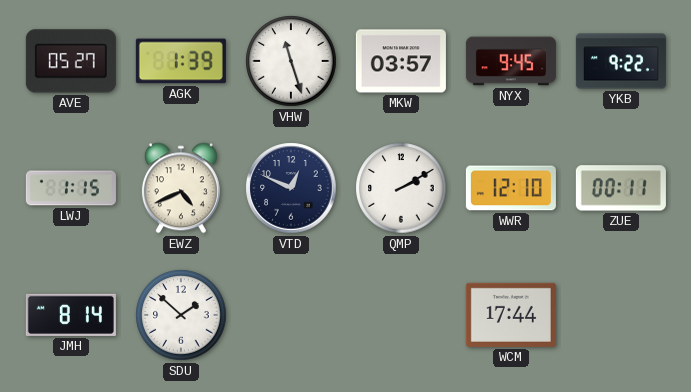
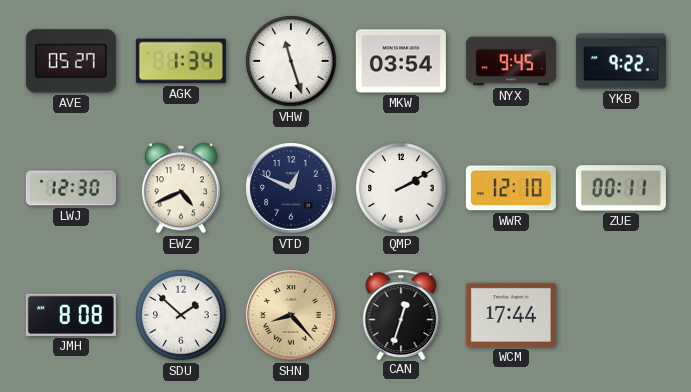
AGK: 1:39 -> 1:34 (181, 61)
MKW: 03:57 -> 03:54 (401, 61)
LWJ: 1:15 -> 12:30 (71, 188)
JMH: 8:14 -> 8:08 (71, 315)
SHN: none -> 8:23 (291, 315)
CAN: none -> 12:33 (401, 314)
